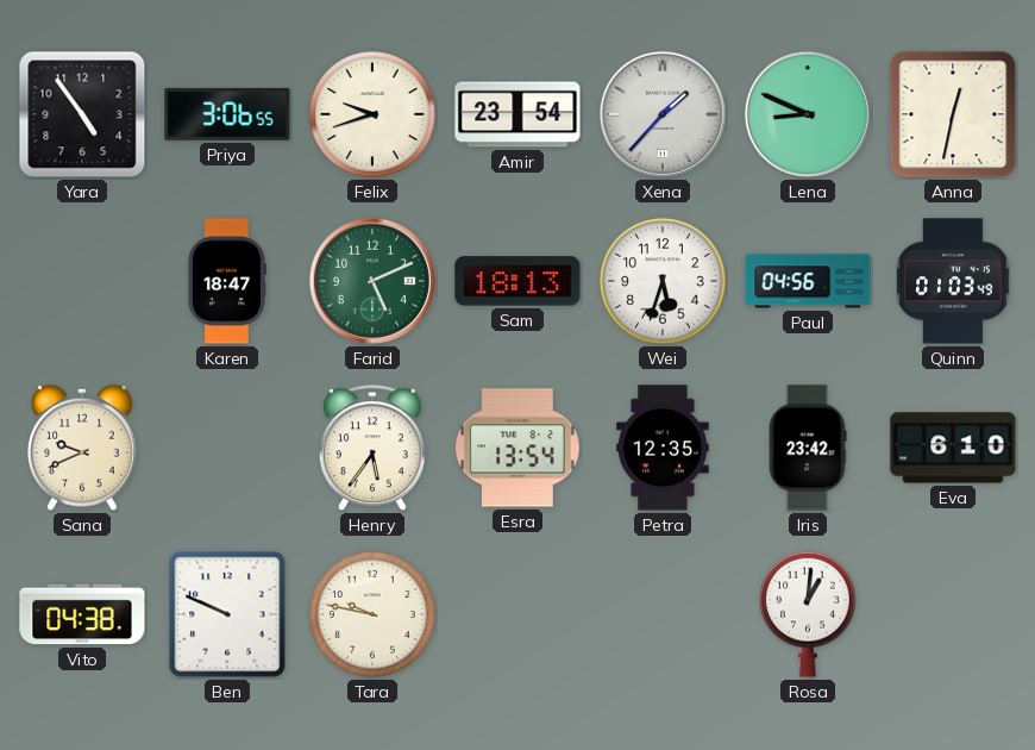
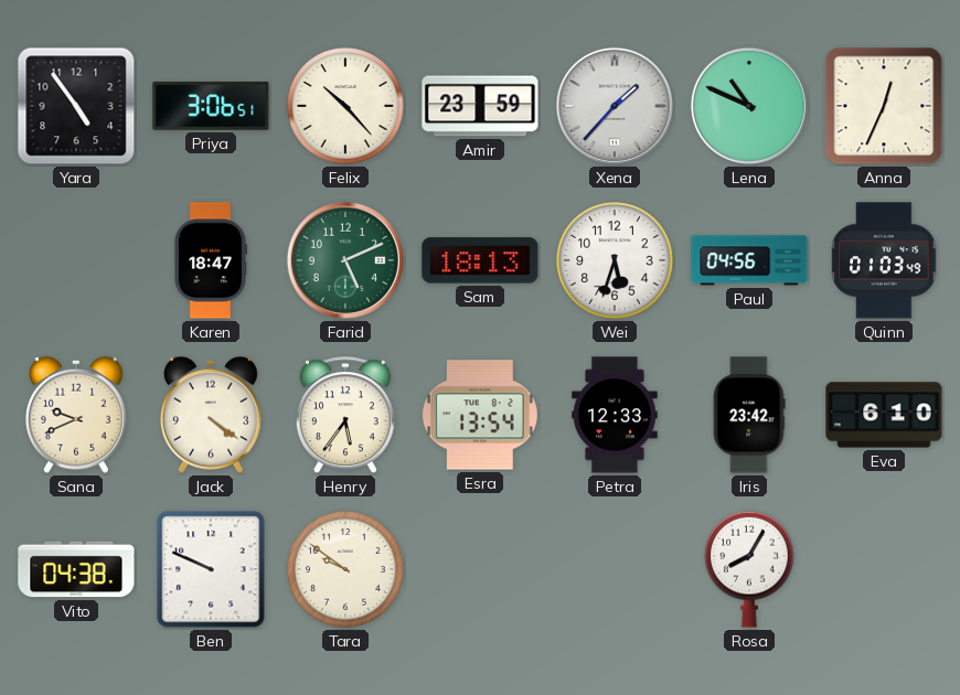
Priya: 3:06:55 -> 3:06:51 (211, 106)
Felix: 9:42 -> 10:23 (345, 106)
Amir: 23:54 -> 23:59 (480, 106)
Lena: 8:49 -> 10:49 (749, 106)
Anna: 12:32 -> 12:34 (884, 106)
Jack: none -> 4:21 (211, 415)
Petra: 12:35 -> 12:33 (615, 415)
Tara: 9:47 -> 9:51 (345, 569)
Rosa: 1:01 -> 8:05 (750, 569)
